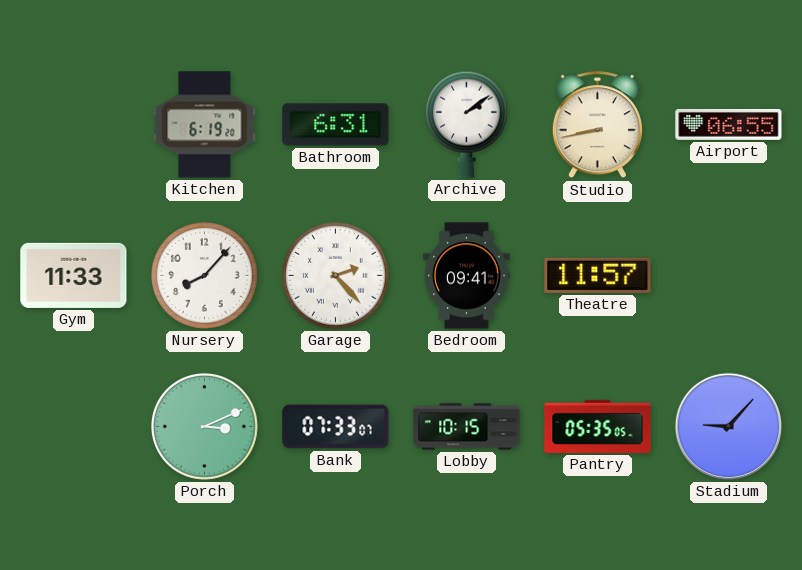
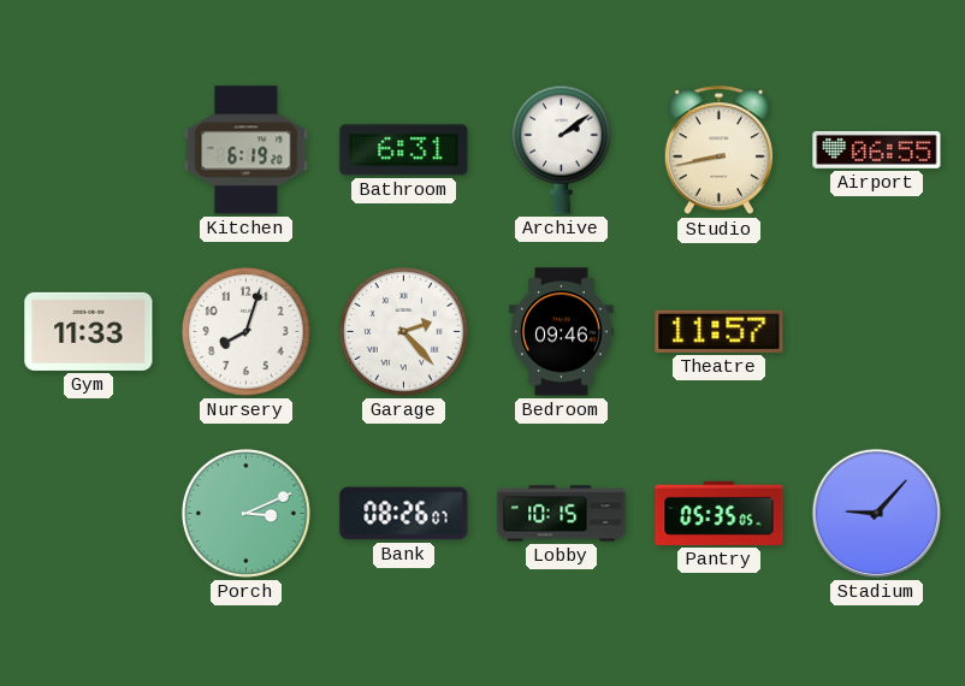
Nursery: 8:07 -> 8:03 (245, 331)
Bedroom: 09:41 -> 09:46 (562, 332)
Bank: 07:33 -> 08:26 (404, 514)
